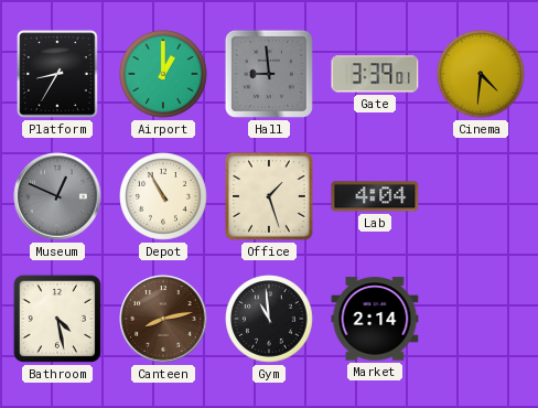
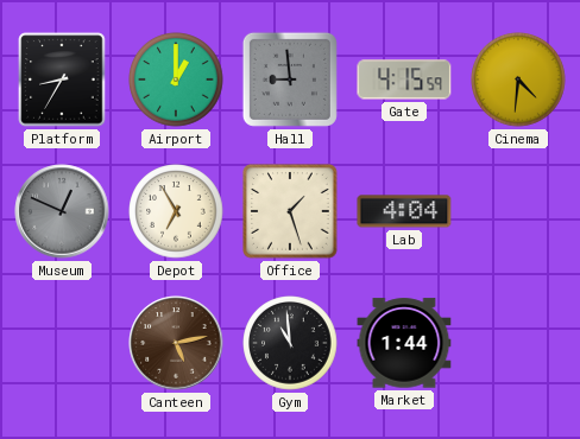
Gate: 3:39 -> 4:15 (404, 79)
Depot: 10:55 -> 6:55 (176, 211)
Bathroom: 4:28 -> none (57, 319)
Canteen: 8:13 -> 5:13 (176, 343)
Market: 2:14 -> 1:44 (404, 343)
